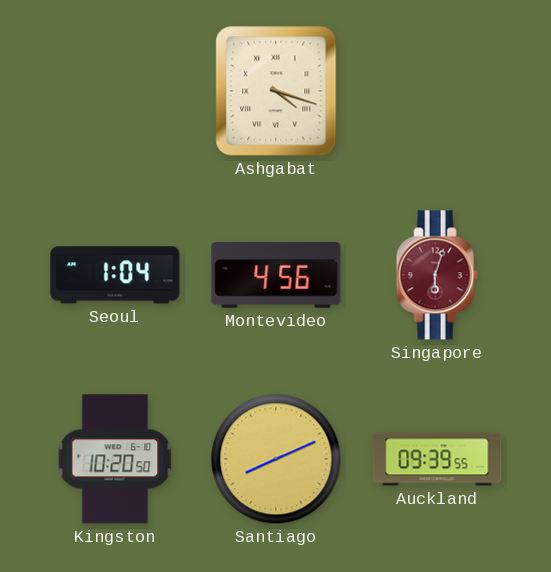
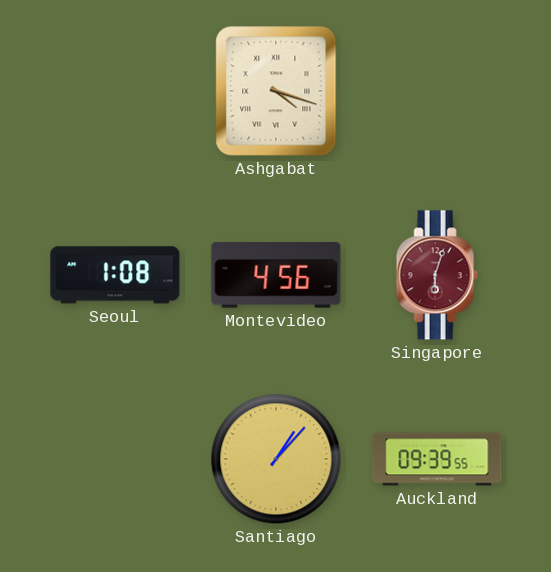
Seoul: 1:04 -> 1:08 (115, 275)
Kingston: 10:20 -> none (115, 459)
Santiago: 8:11 -> 1:07 (276, 459)
